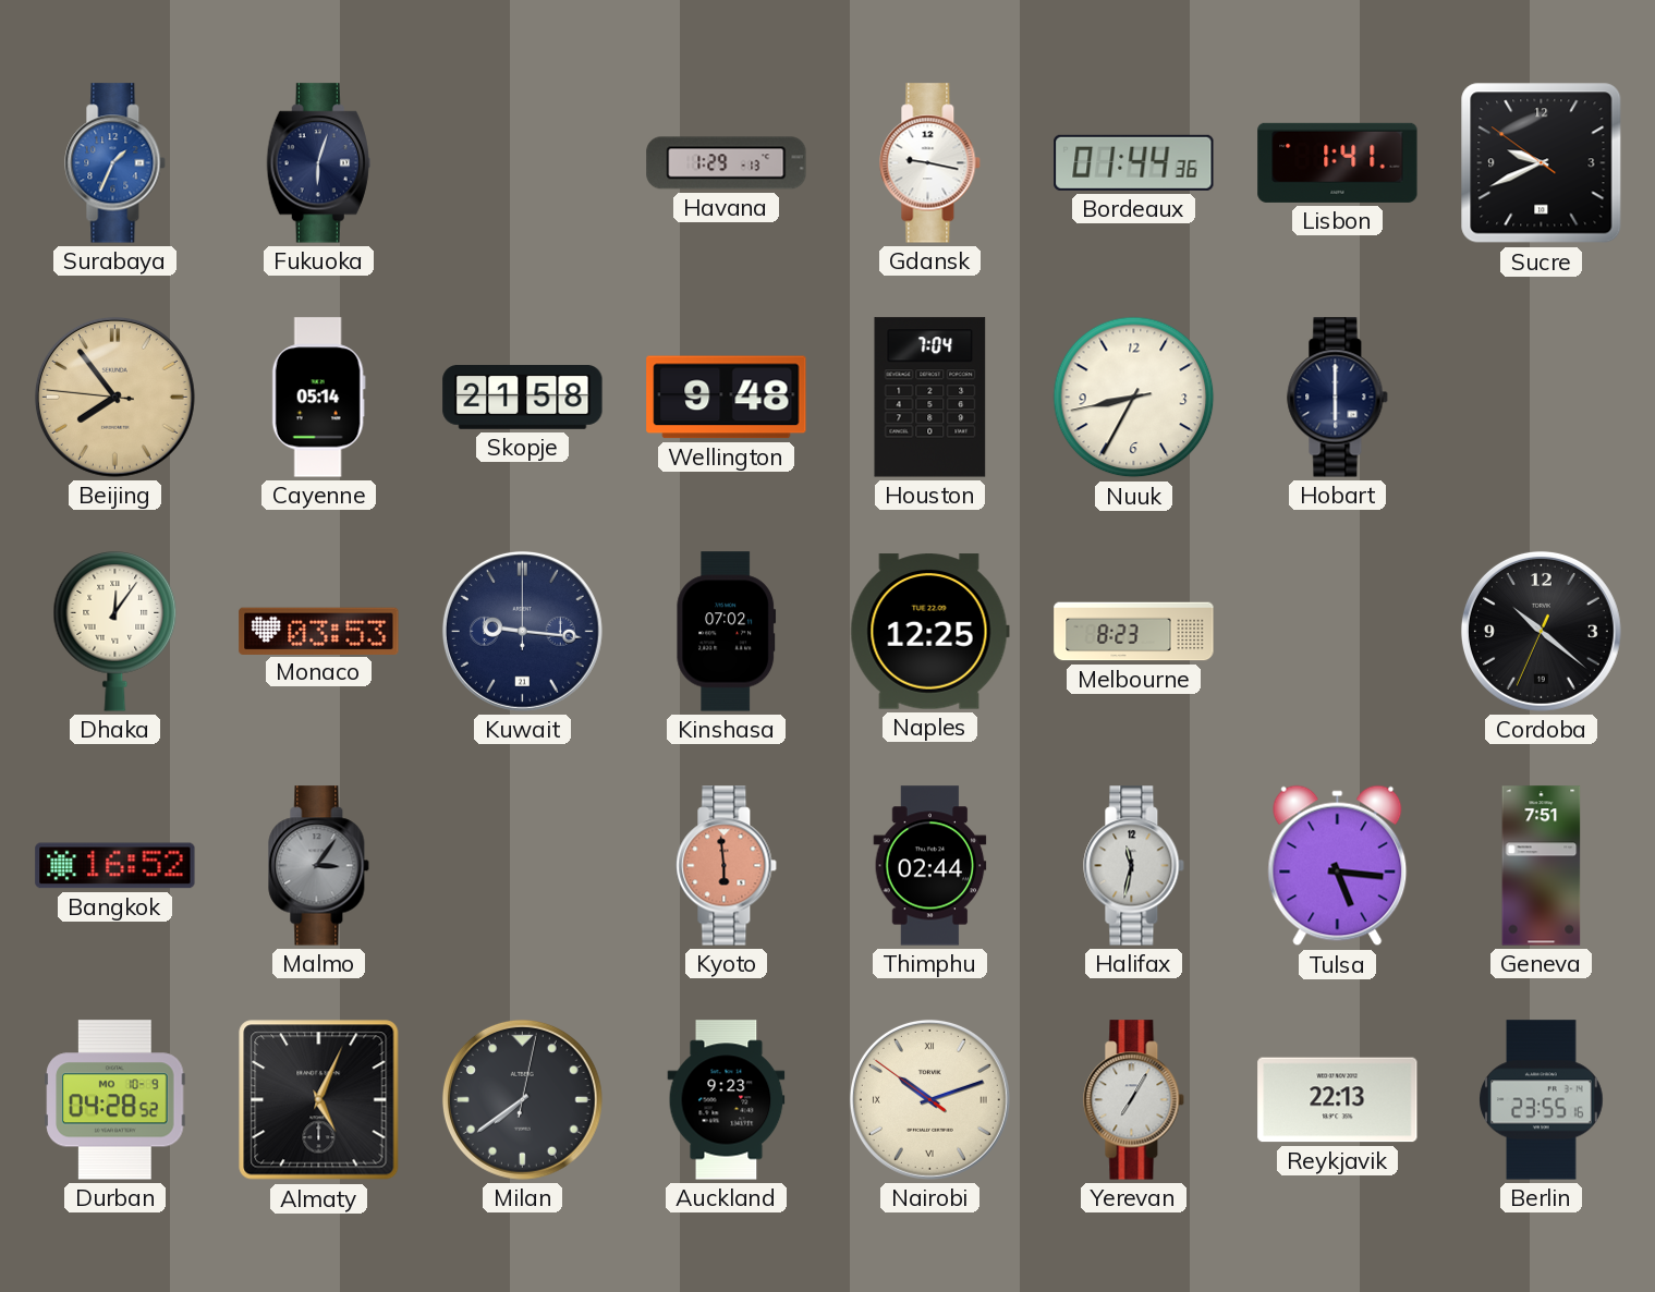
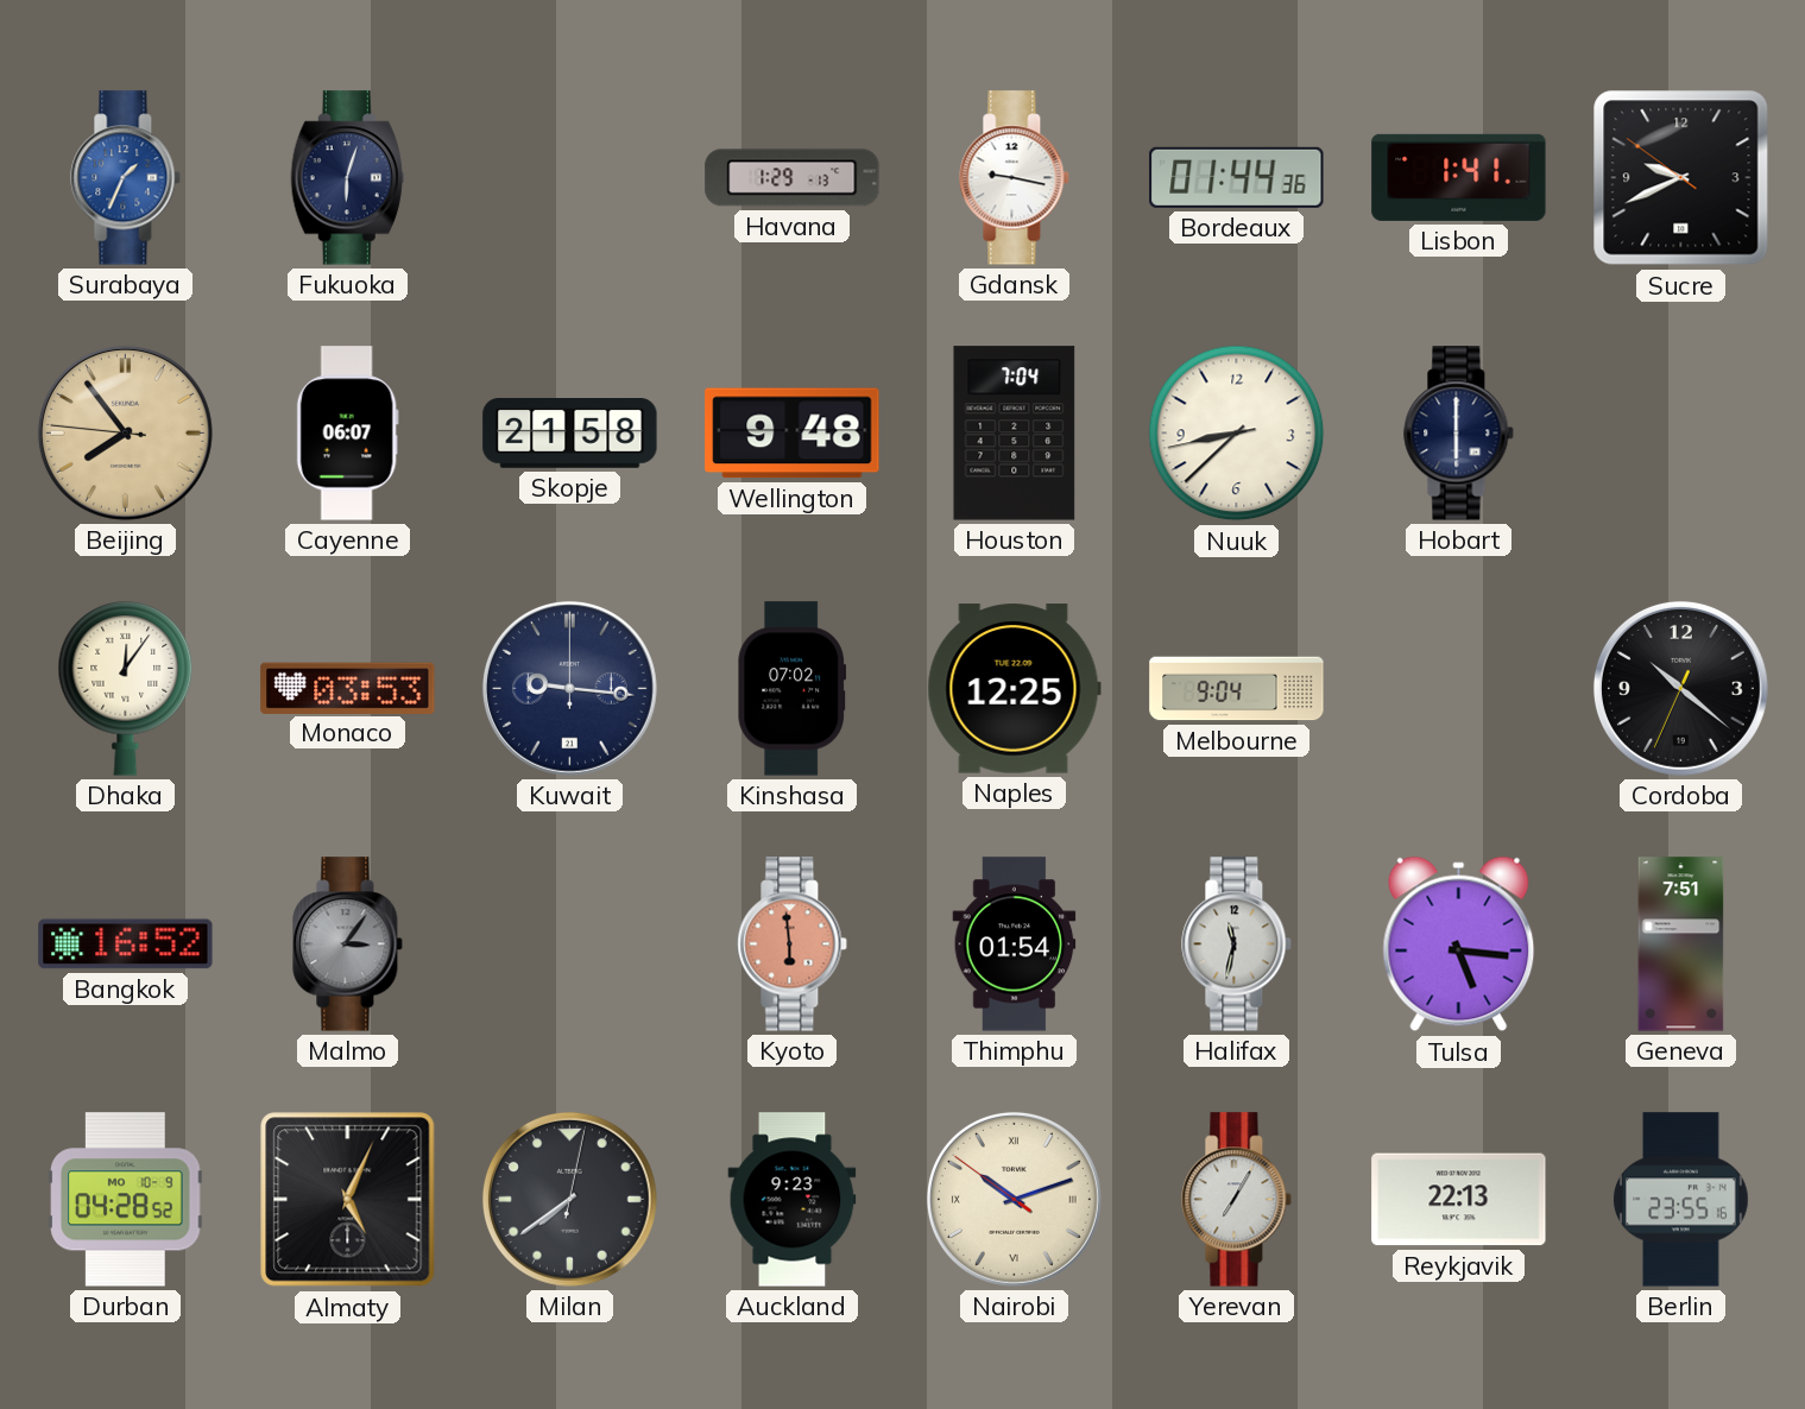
Cayenne: 05:14 -> 06:07 (347, 434)
Nuuk: 8:34 -> 8:37 (1237, 434)
Melbourne: 8:23 -> 9:04 (1237, 689)
Thimphu: 02:44 -> 01:54 (1015, 944)
